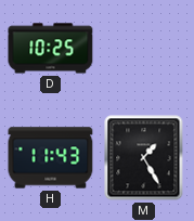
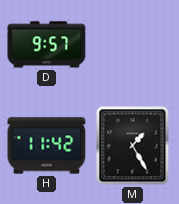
D: 10:25 -> 9:57 (47, 45)
H: 11:43 -> 11:42 (47, 146)
